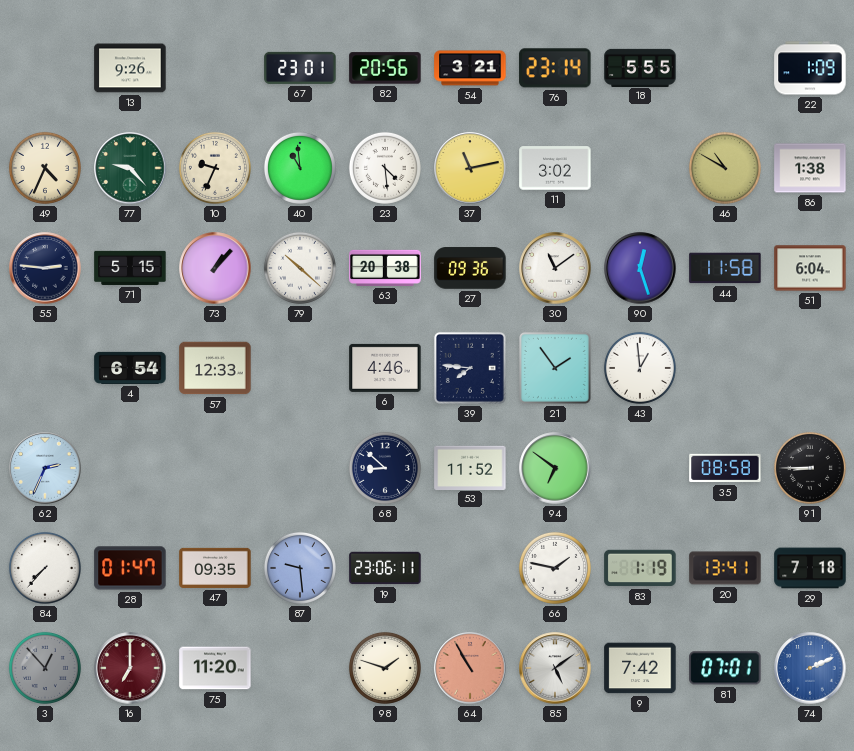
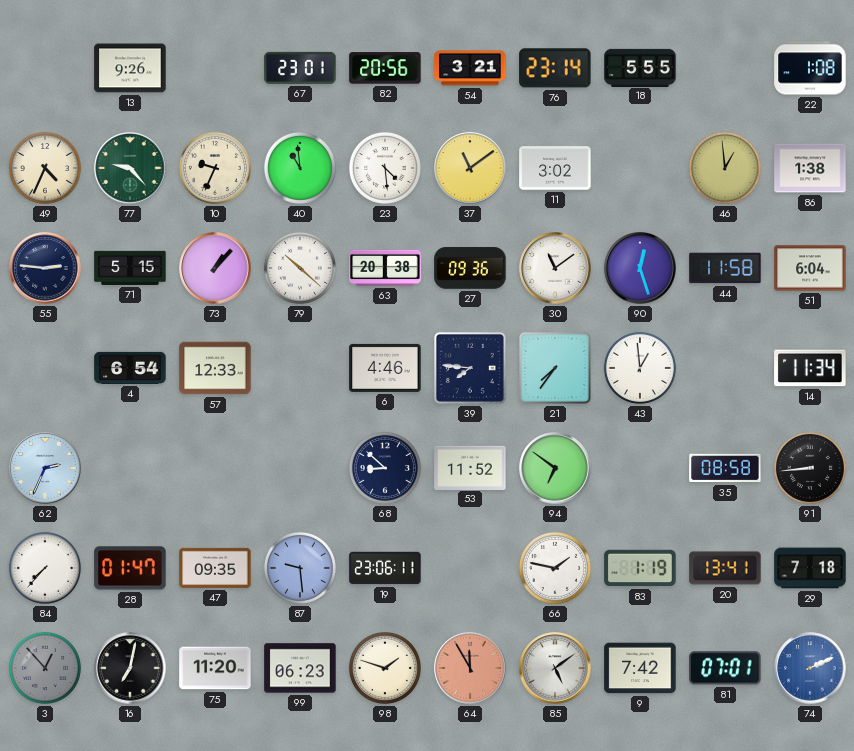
22: 1:09 -> 1:08 (810, 68)
37: 11:13 -> 11:09 (470, 168)
46: 10:50 -> 12:59 (725, 168)
21: 1:54 -> 7:36 (555, 368)
14: none -> 11:34 (810, 368)
91: 8:45 -> 8:44 (810, 468)
16: 7:00 -> 7:02 (130, 668)
16 dial: burgundy -> black (130, 668)
99: none -> 06:23 (300, 668)
64: 10:55 -> 11:55 (470, 668)
